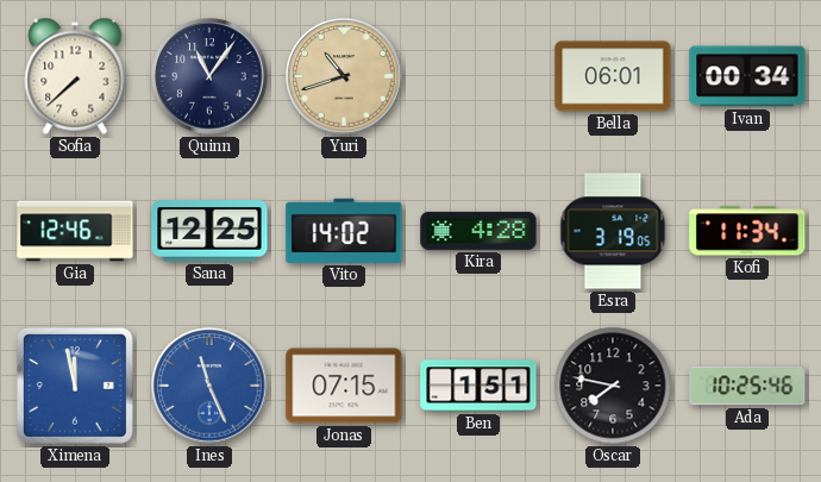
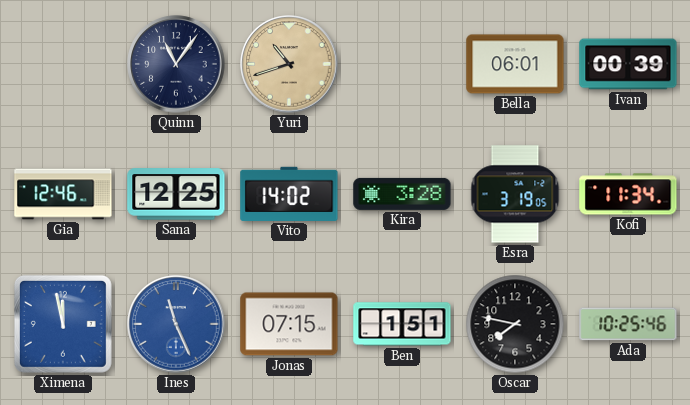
Sofia: 7:38 -> none (75, 76)
Ivan: 00:34 -> 00:39 (628, 64)
Kira: 4:28 -> 3:28 (402, 194)
